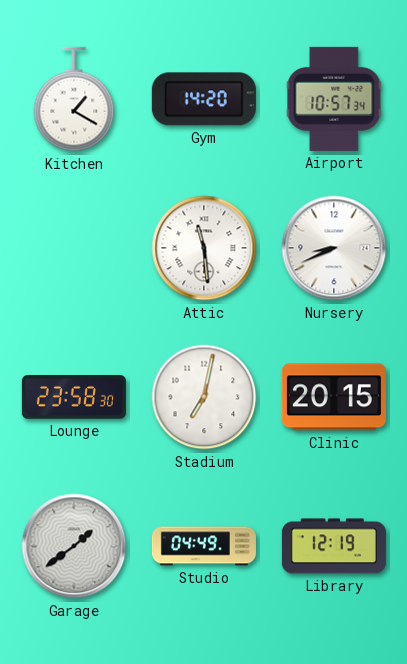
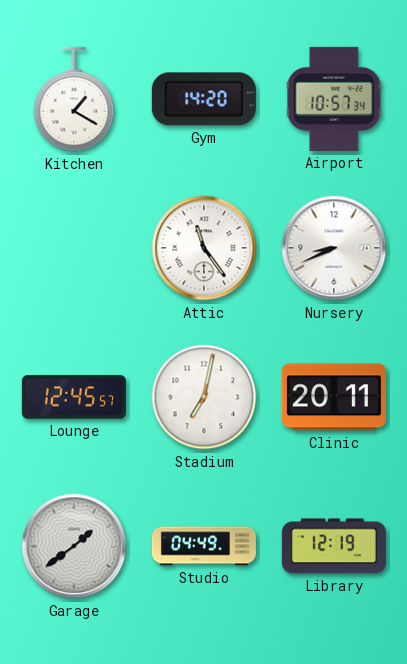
Attic: 11:29 -> 11:24 (204, 248)
Lounge: 23:58 -> 12:45 (74, 397)
Clinic: 20:15 -> 20:11 (334, 397)
